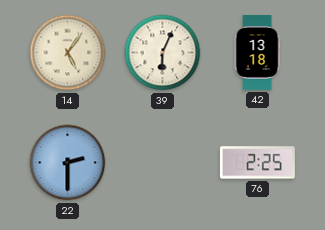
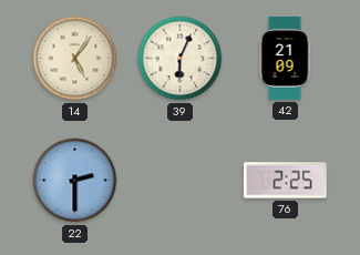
42: 13:18 -> 21:09 (285, 58)
